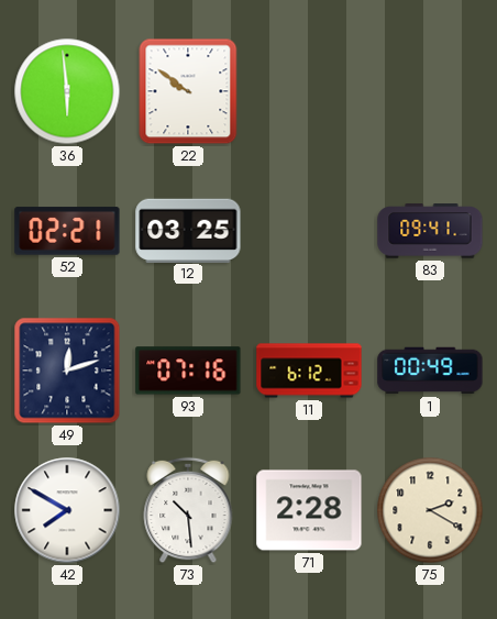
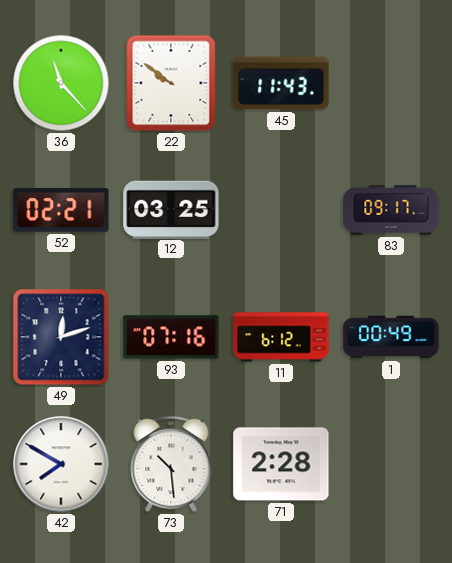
36: 5:59 -> 11:23 (61, 83)
45: none -> 11:43 (281, 83)
83: 09:41 -> 09:17 (391, 210)
75: 2:20 -> none (430, 510)
